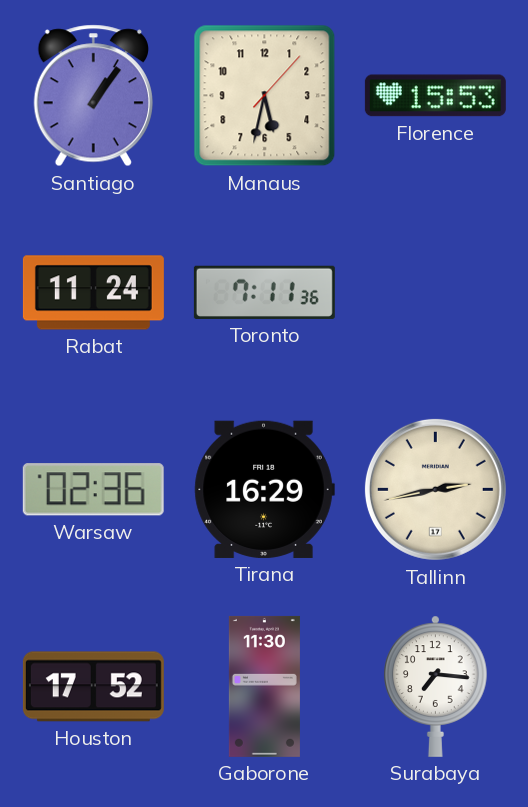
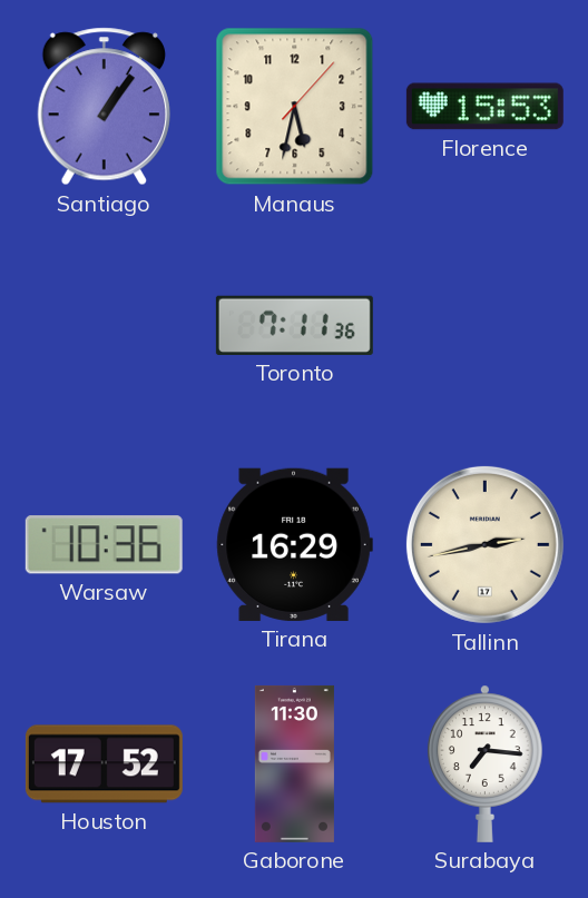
Rabat: 11:24 -> none (93, 293)
Warsaw: 02:36 -> 10:36 (104, 545)
